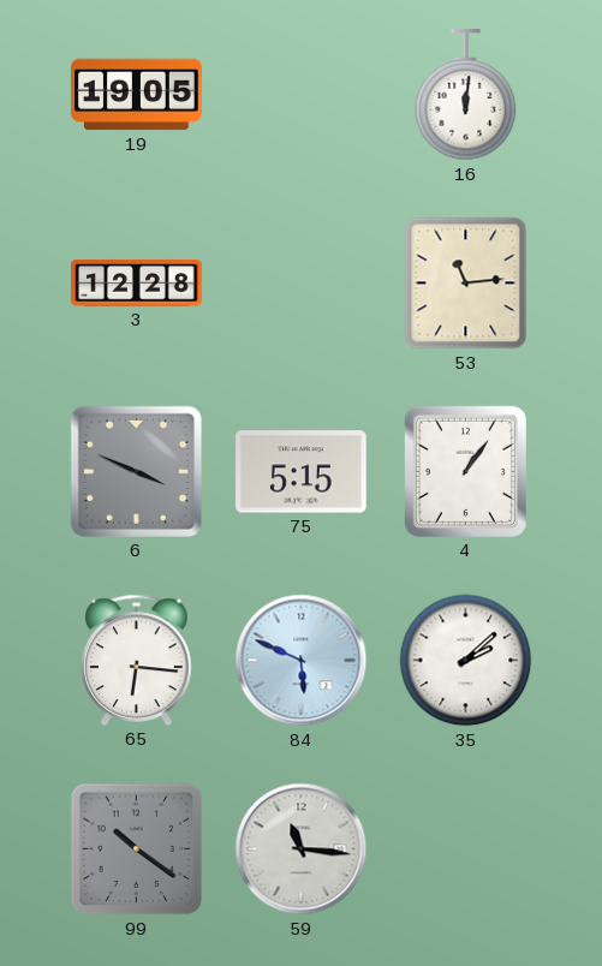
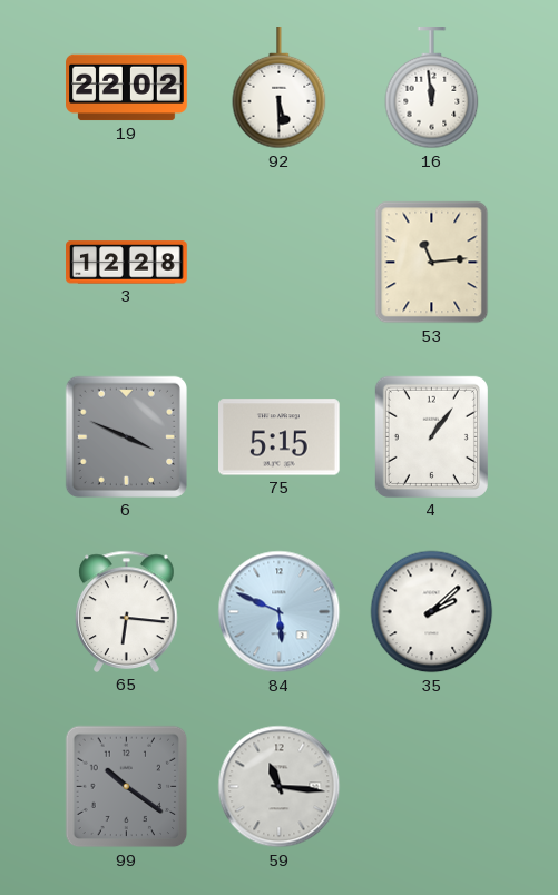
19: 19:05 -> 22:02 (127, 88)
92: none -> 5:30 (280, 88)
16: 12:01 -> 11:59 (432, 88)
